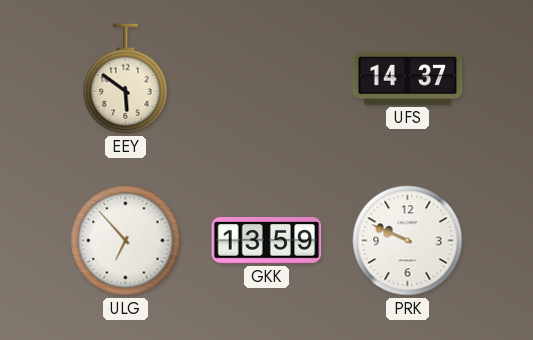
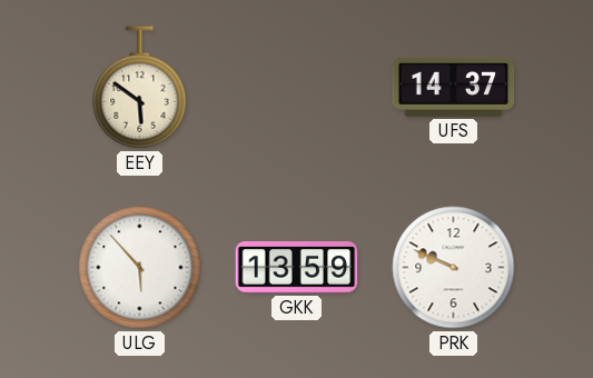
ULG: 6:53 -> 5:53 (140, 268)
